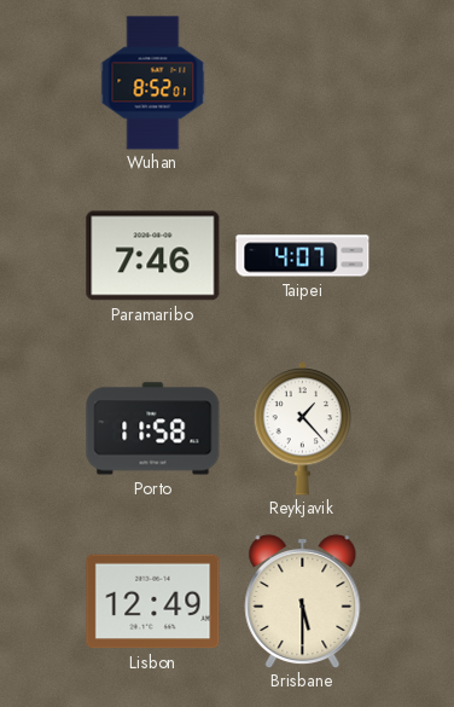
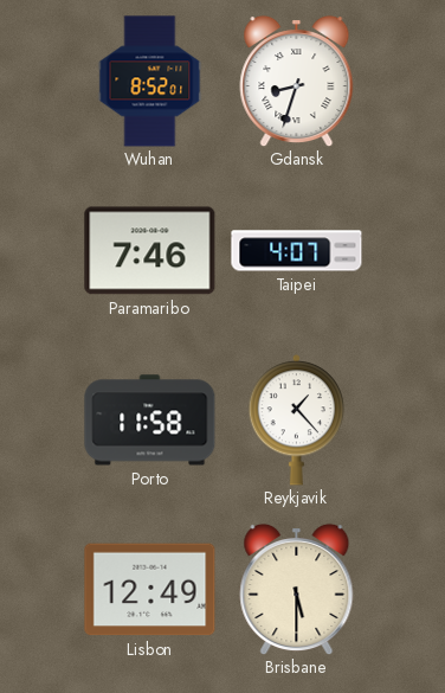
Gdansk: none -> 8:33 (297, 81)
